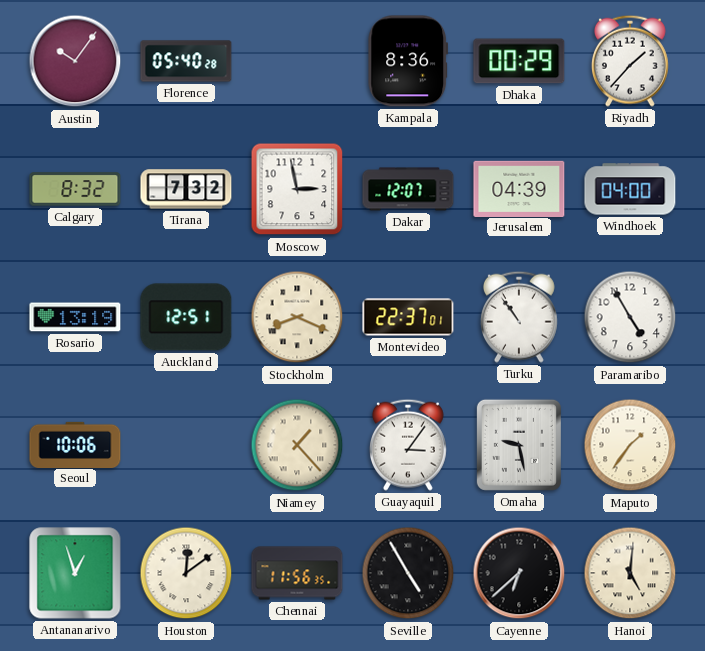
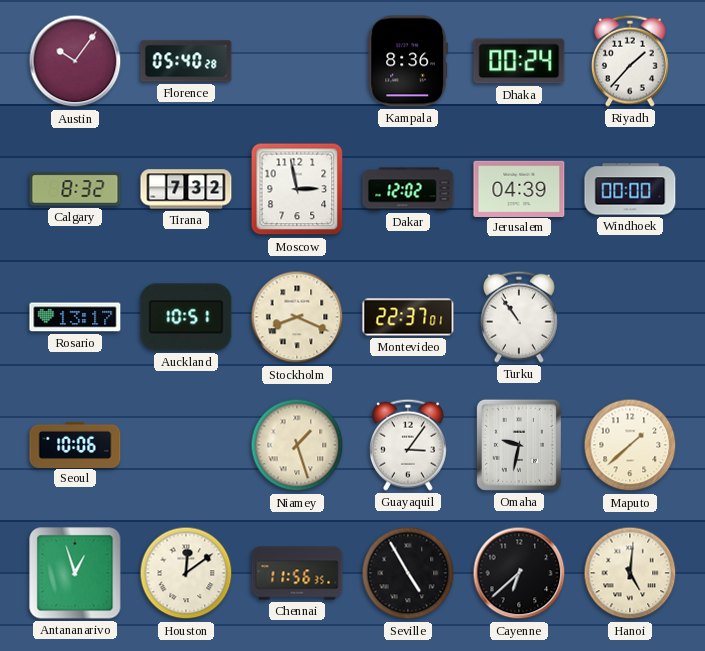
Dhaka: 00:29 -> 00:24 (519, 61)
Dakar: 12:07 -> 12:02 (408, 189)
Windhoek: 04:00 -> 00:00 (630, 189)
Rosario: 13:19 -> 13:17 (75, 317)
Auckland: 12:51 -> 10:51 (186, 317)
Paramaribo: 4:55 -> none (630, 317)
Niamey: 1:23 -> 1:27 (297, 445)
Omaha: 9:28 -> 9:32 (519, 445)
Maputo: 1:36 -> 1:38 (630, 445)
